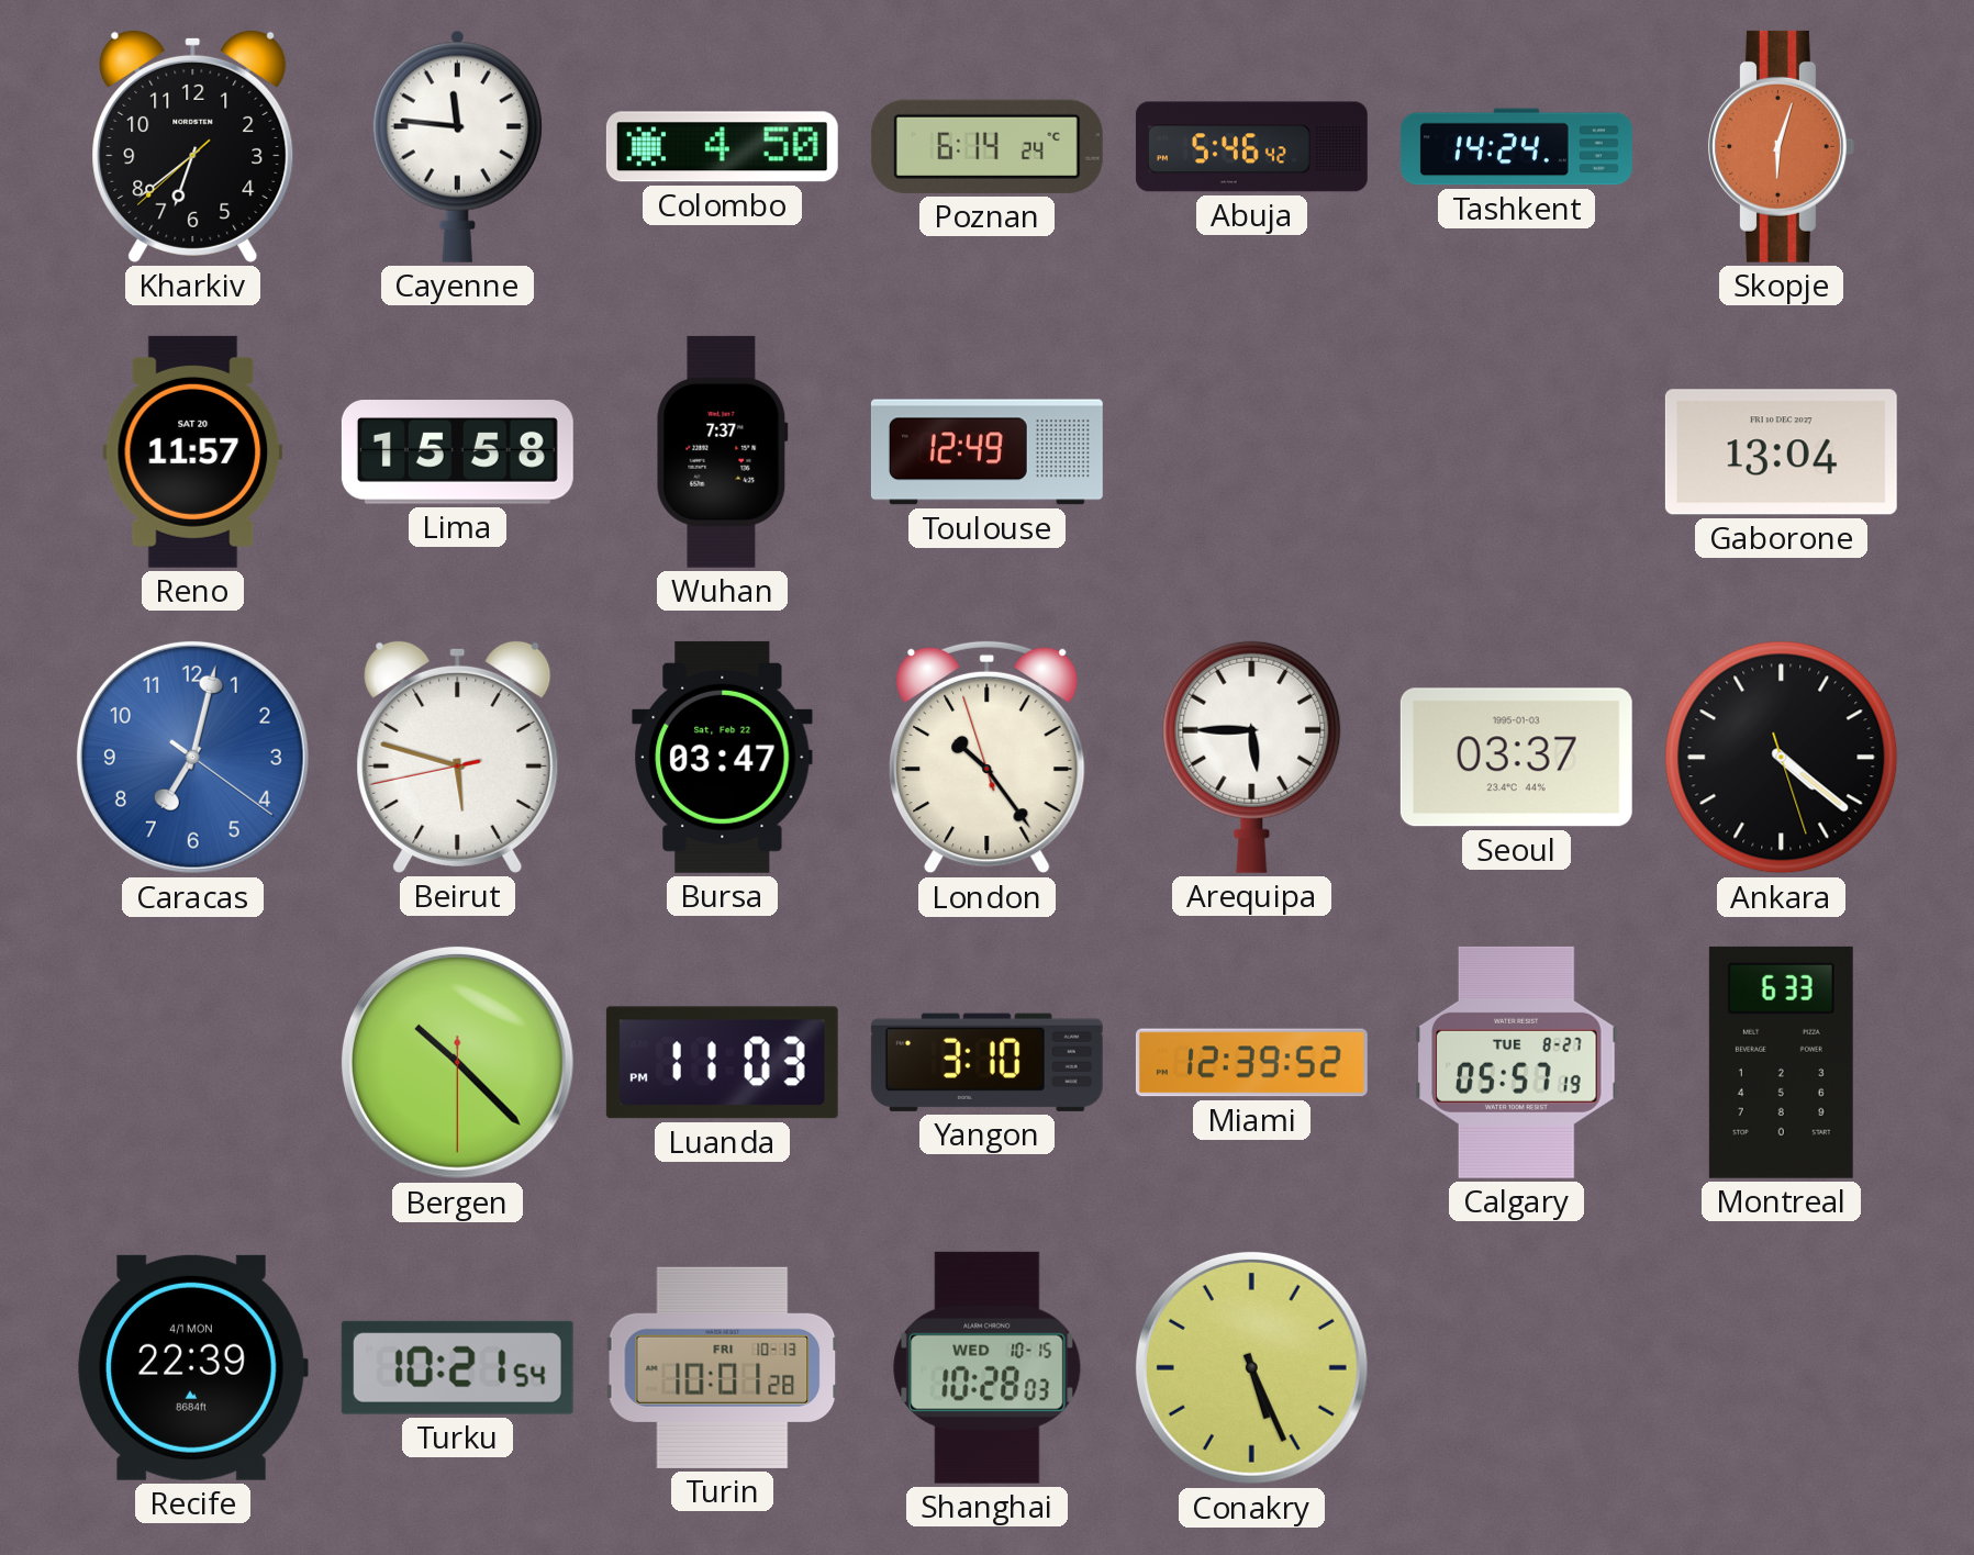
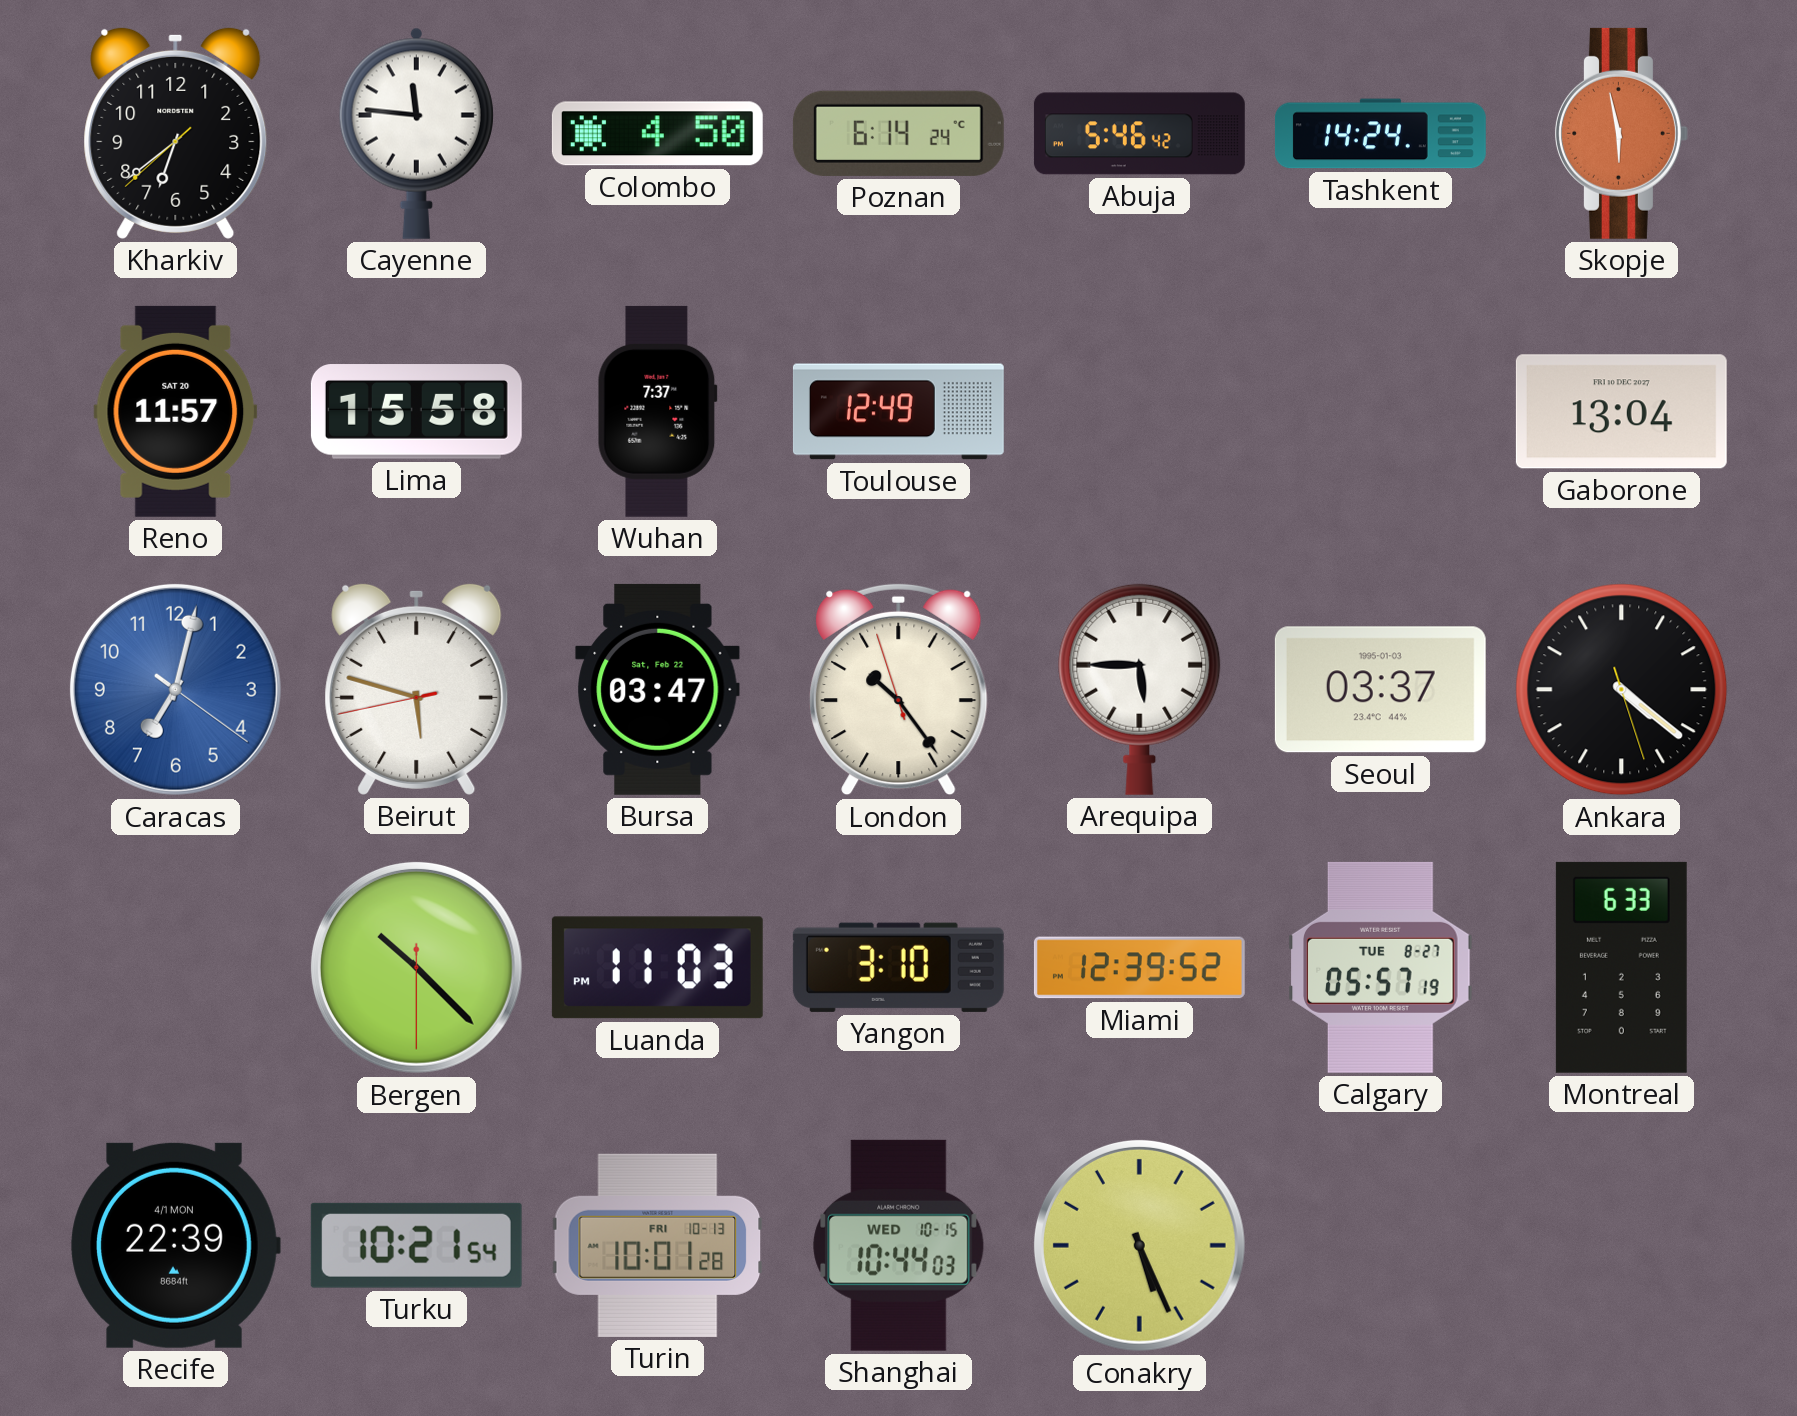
Skopje: 6:03 -> 5:58 (1621, 133)
Shanghai: 10:28 -> 10:44 (899, 1245)
